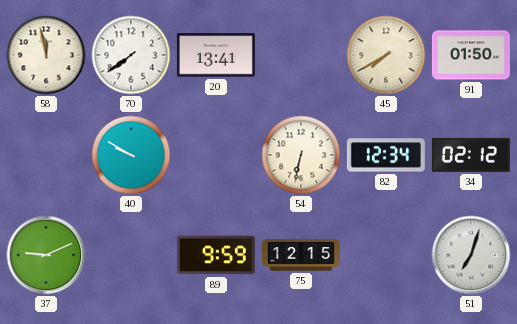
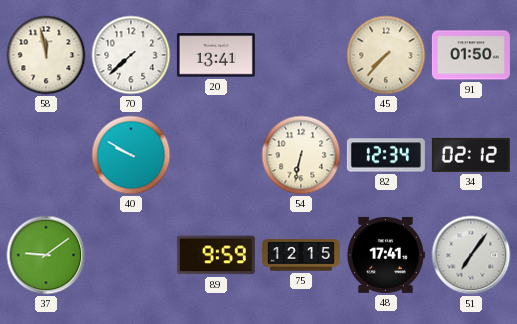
70: 7:39 -> 7:38 (131, 55)
45: 7:40 -> 7:37 (386, 55)
37: 9:11 -> 9:09 (46, 255)
48: none -> 17:41 (386, 255)
51: 7:03 -> 7:06 (471, 255)
